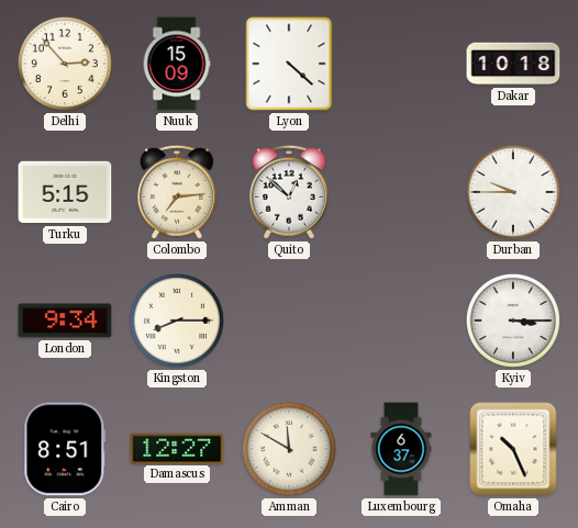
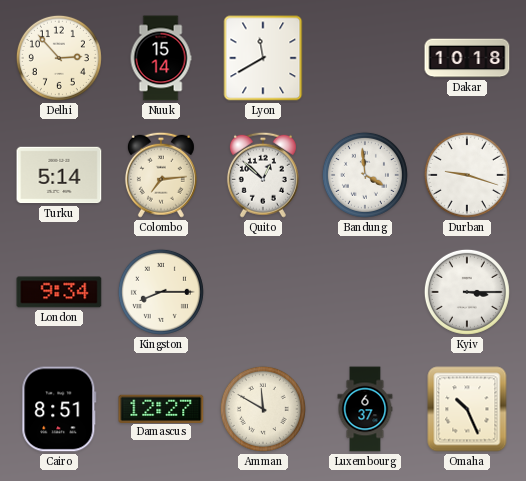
Nuuk: 15:09 -> 15:14 (161, 58)
Lyon: 4:22 -> 11:40 (263, 58)
Turku: 5:15 -> 5:14 (59, 175)
Bandung: none -> 3:59 (365, 175)
Durban: 9:45 -> 9:18 (467, 175)
